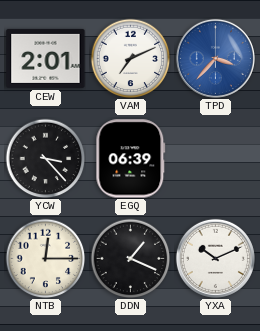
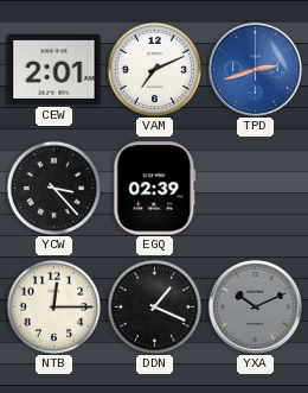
TPD: 3:37 -> 2:42 (255, 69)
EGQ: 06:39 -> 02:39 (155, 189)
YXA dial: white -> grey (255, 306)
